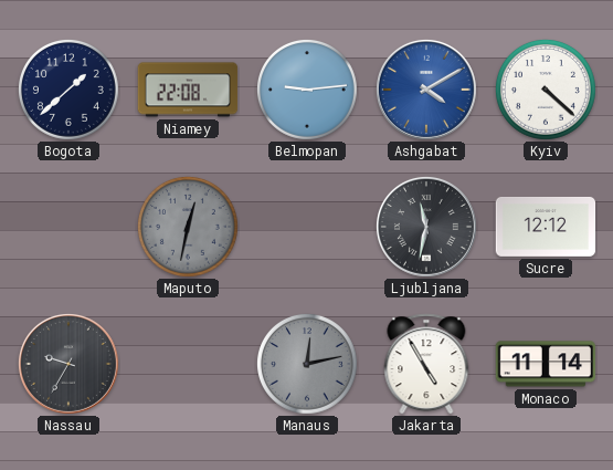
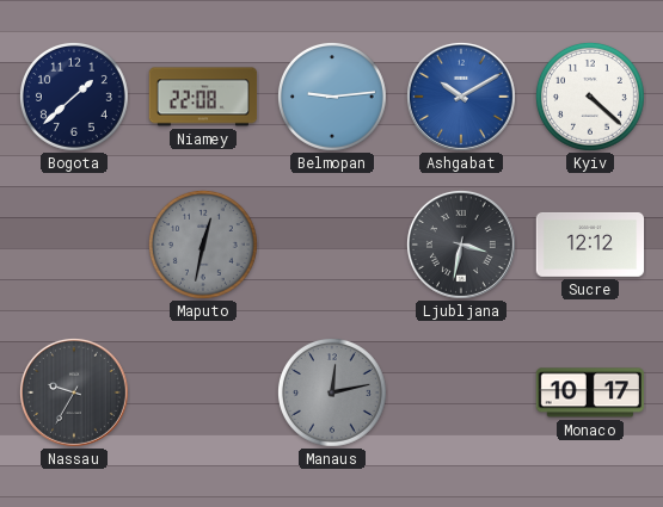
Ashgabat: 4:10 -> 10:10 (461, 97)
Ljubljana: 11:32 -> 3:32 (461, 245)
Jakarta: 4:55 -> none (426, 364)
Monaco: 11:14 -> 10:17 (590, 392)
